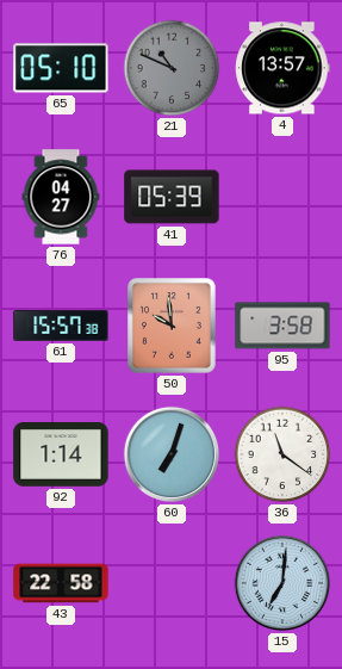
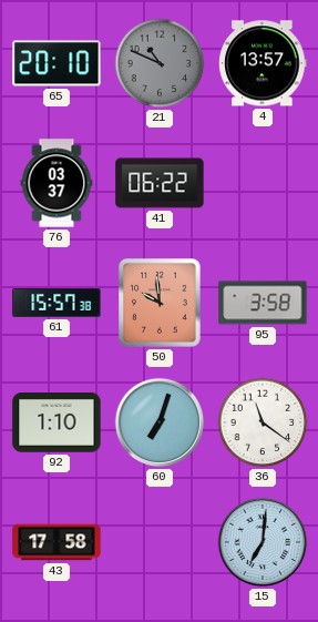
65: 05:10 -> 20:10 (57, 63)
76: 04:27 -> 03:37 (57, 183)
41: 05:39 -> 06:22 (160, 183)
92: 1:14 -> 1:10 (57, 424)
43: 22:58 -> 17:58 (57, 542)
